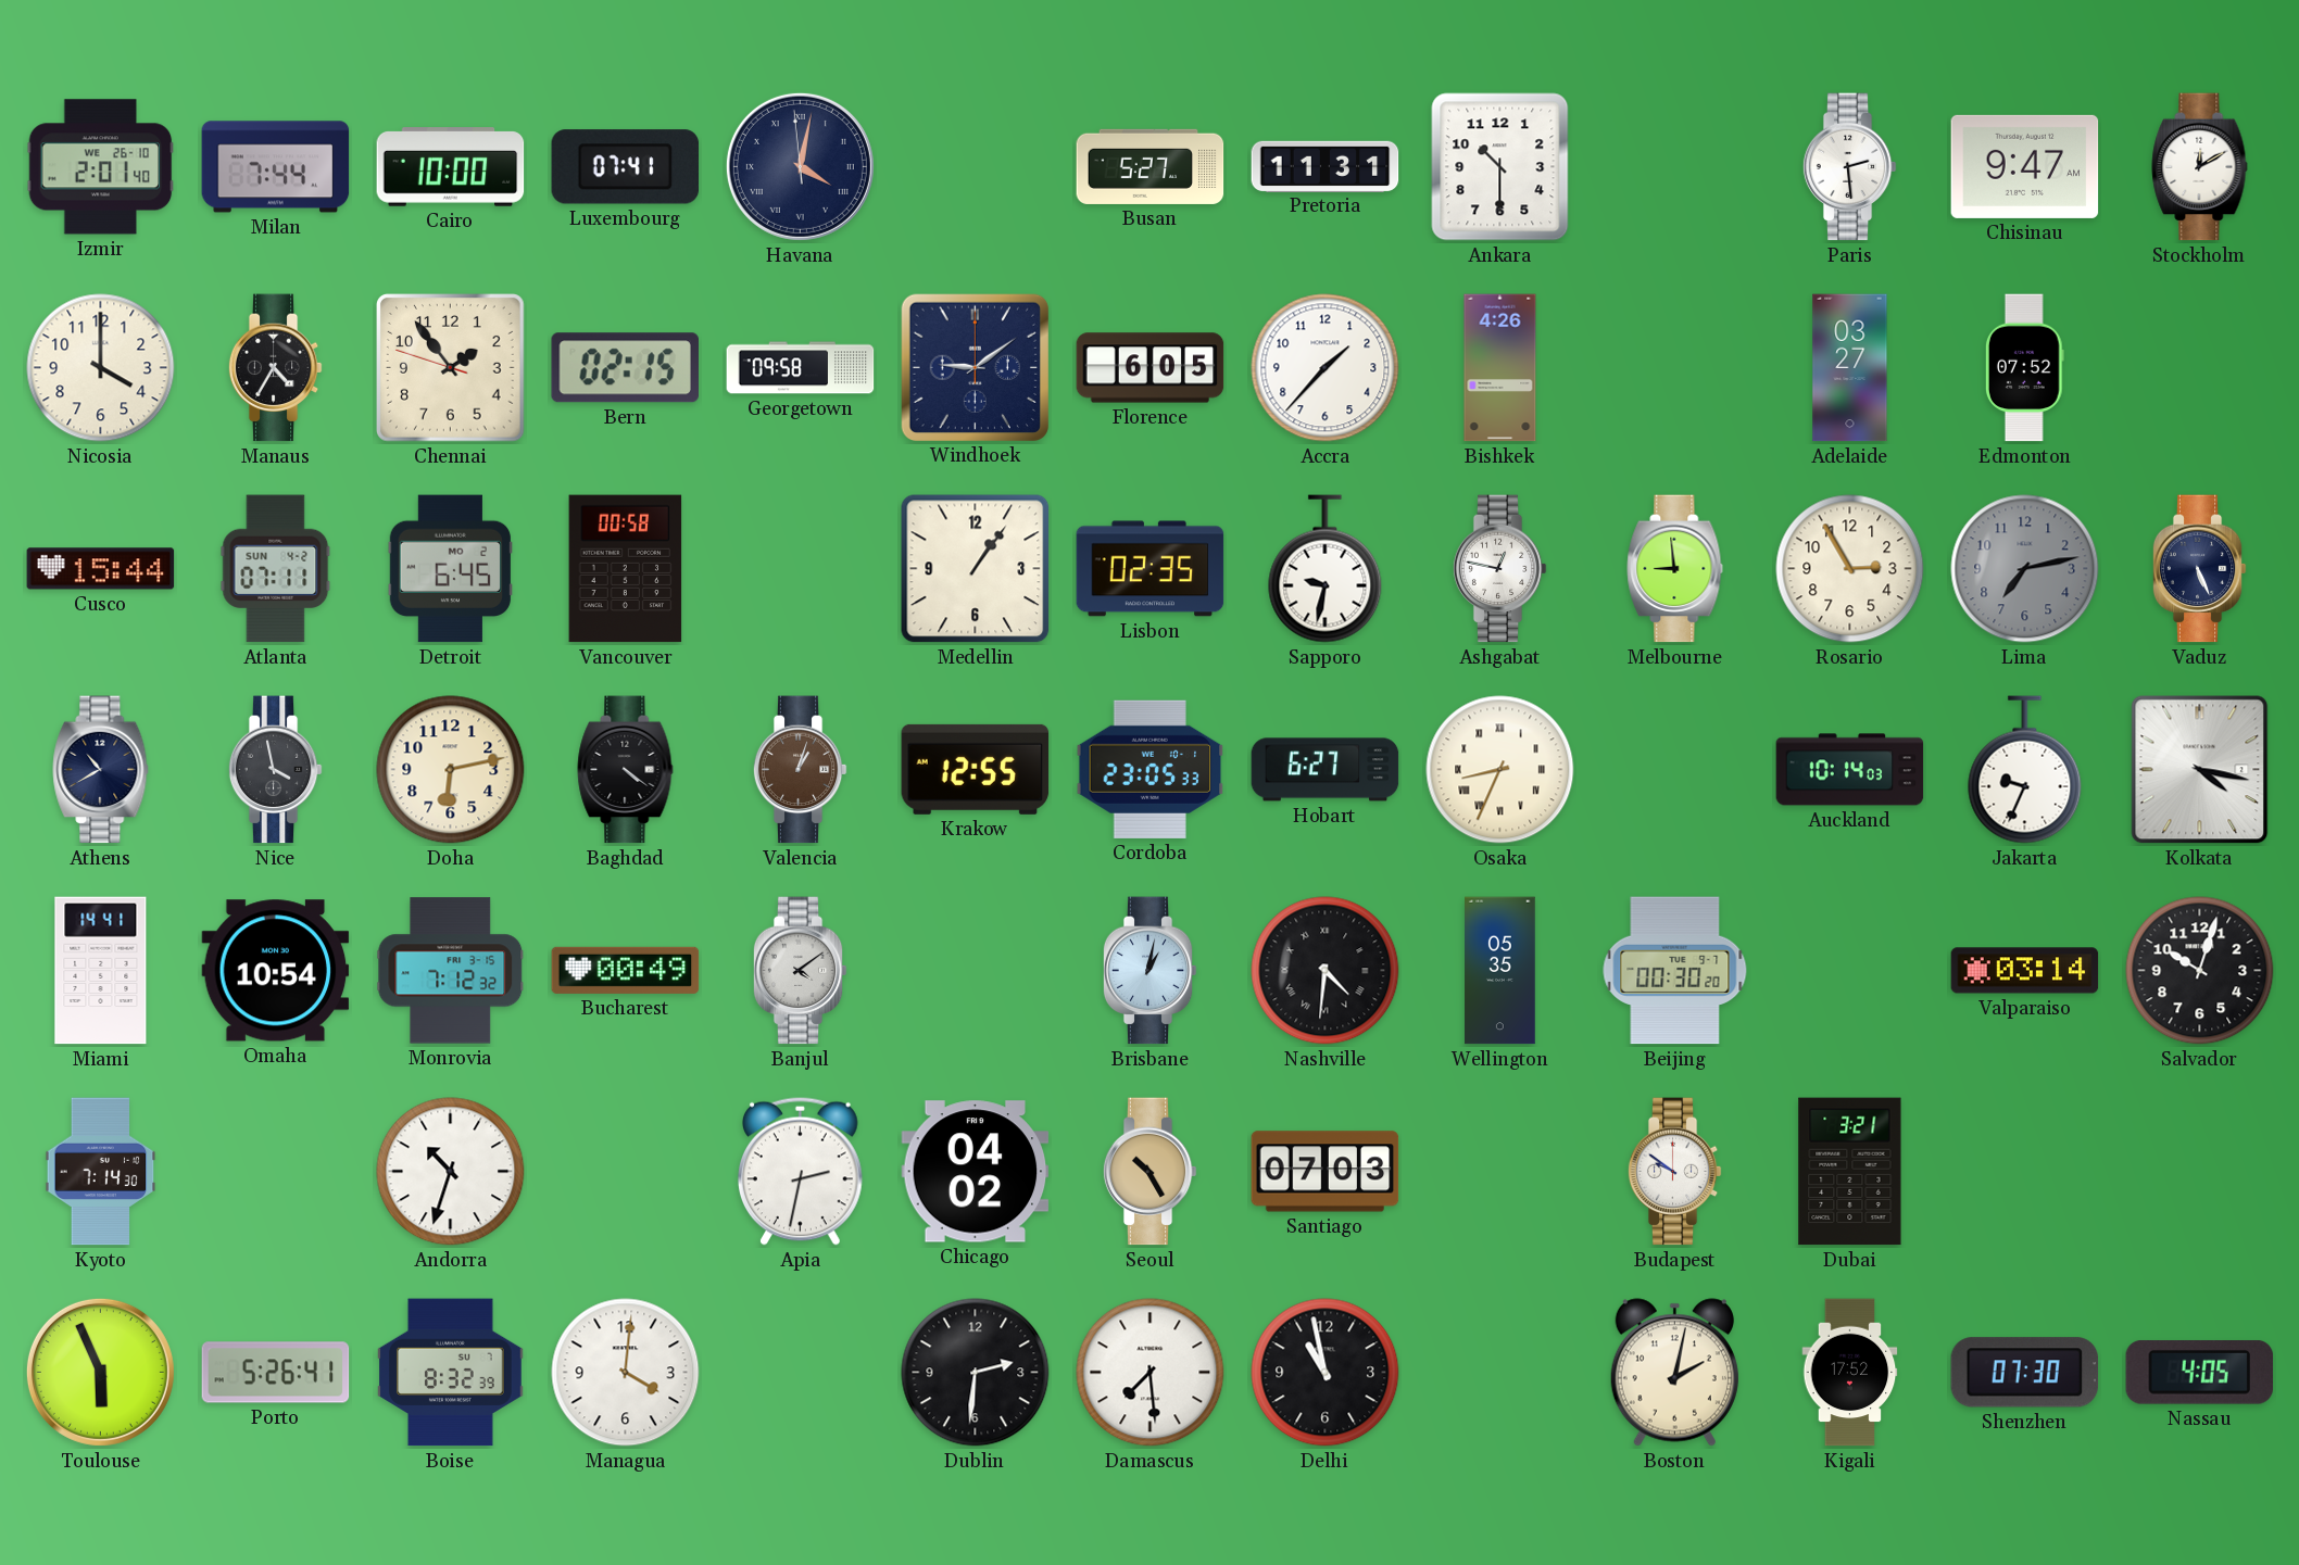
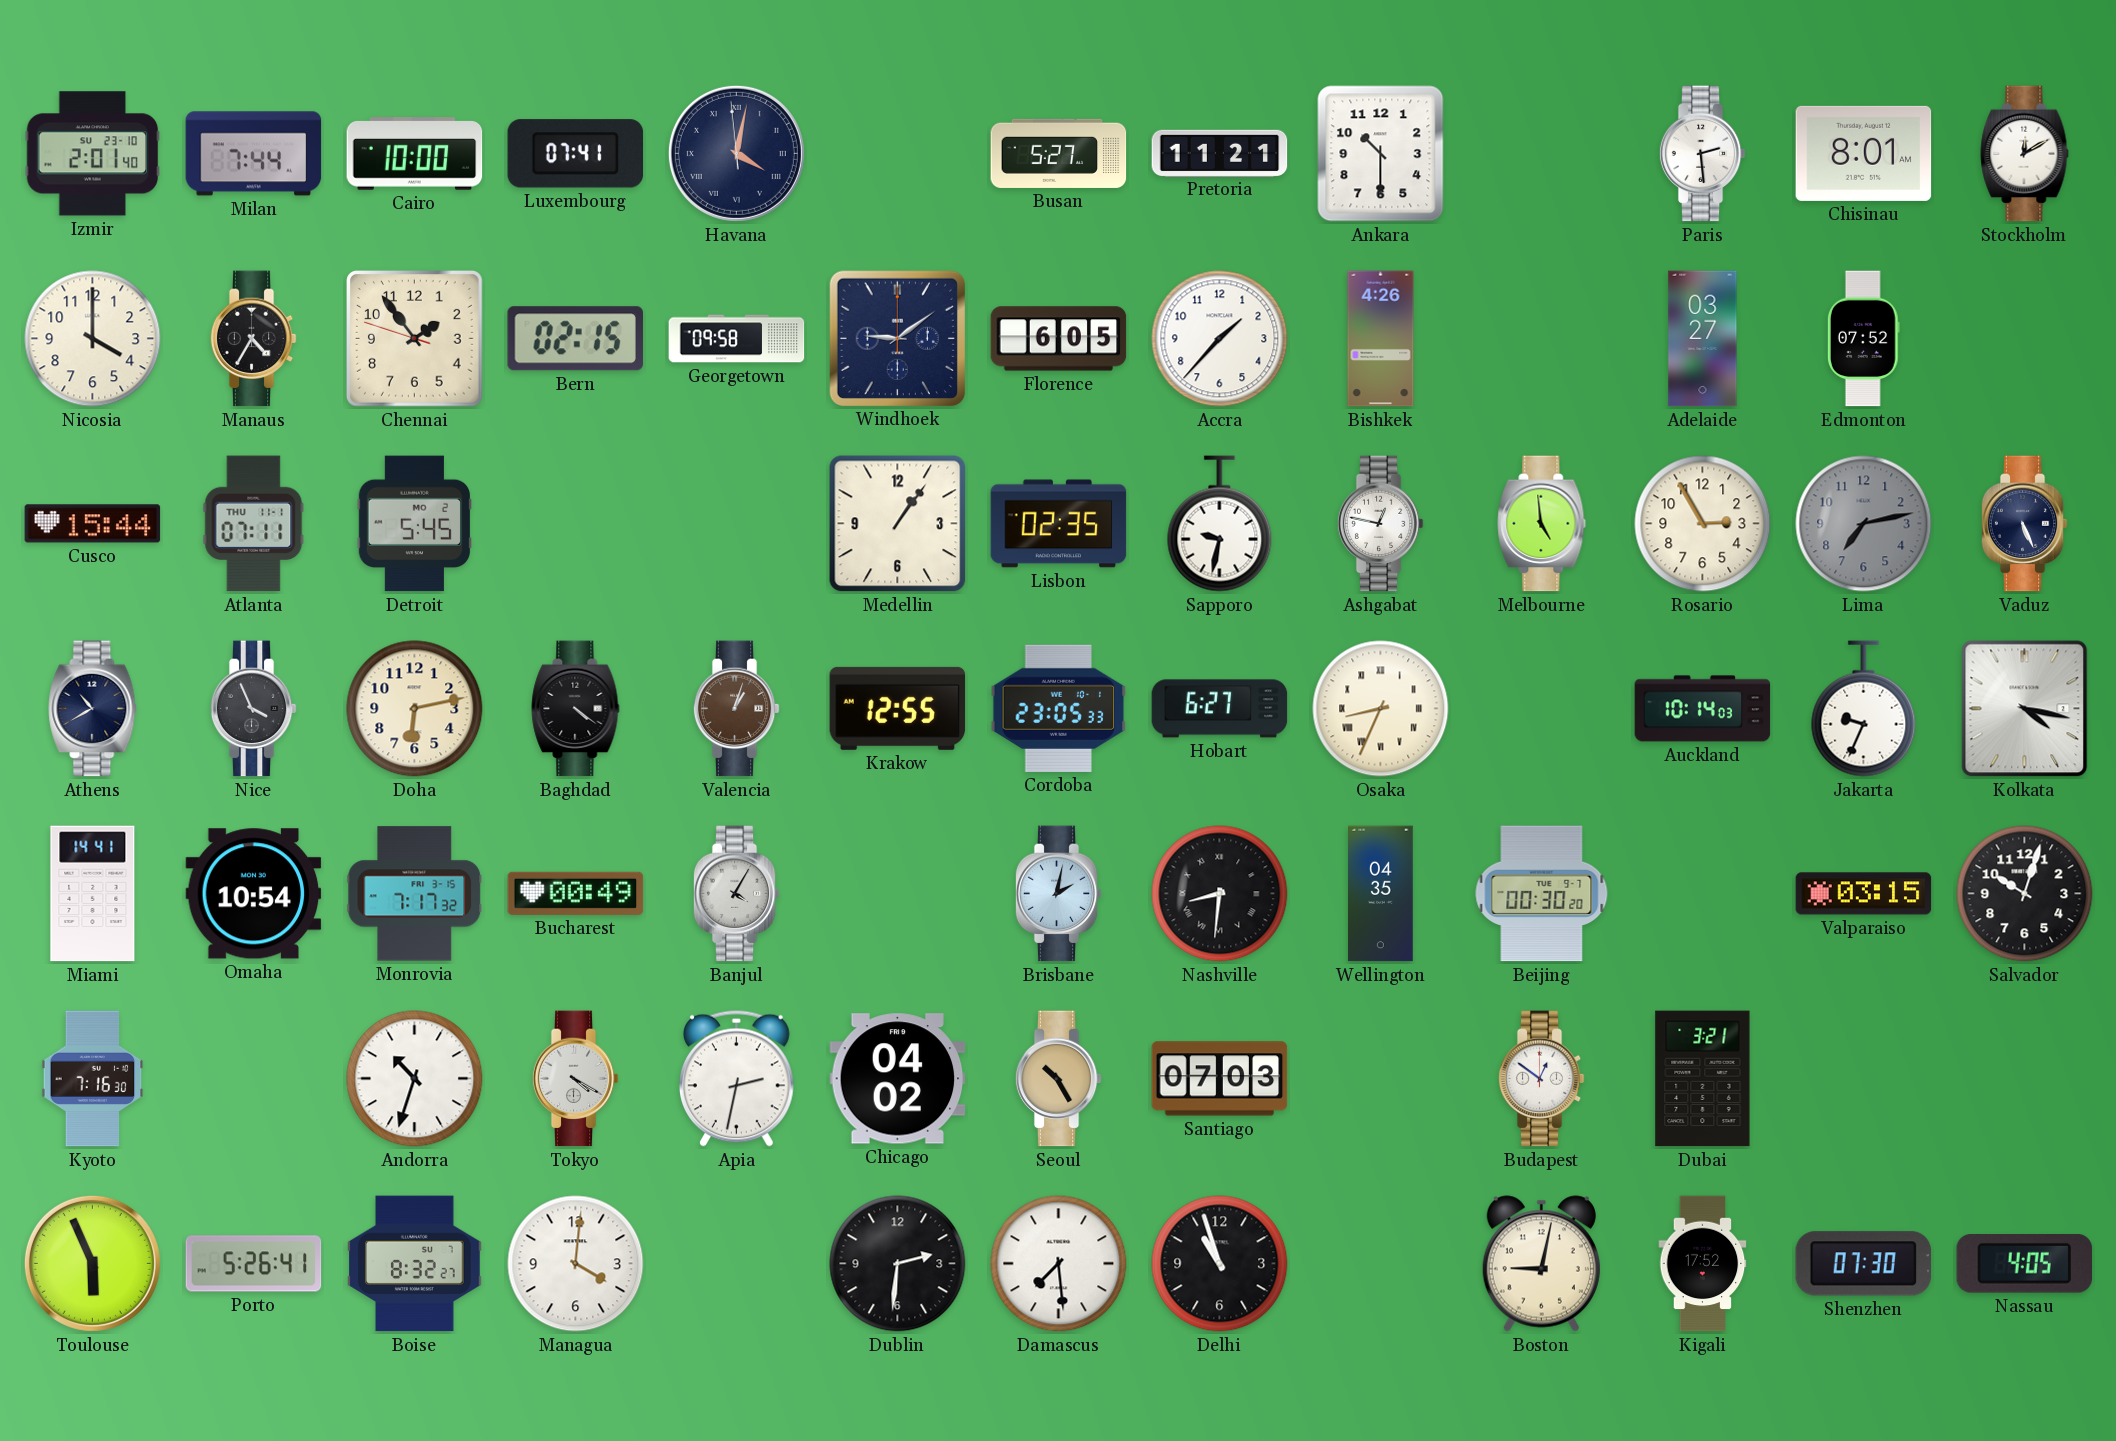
Izmir date: WE 26-10 -> SU 23-10 (93, 154)
Pretoria: 11:31 -> 11:21 (1220, 153)
Chisinau: 9:47 -> 8:01 (1864, 153)
Atlanta date: SUN 4-2 -> THU 11-1 (254, 524)
Detroit: 6:45 -> 5:45 (414, 524)
Vancouver: 00:58 -> none (626, 569)
Melbourne: 8:59 -> 4:59 (1542, 524)
Nice: 3:58 -> 3:56 (253, 709)
Monrovia: 7:12 -> 7:17 (415, 894)
Banjul: 4:09 -> 4:05 (736, 894)
Brisbane: 1:02 -> 2:02 (1058, 894)
Nashville: 4:31 -> 8:31 (1220, 894)
Wellington: 05:35 -> 04:35 (1381, 894)
Valparaiso: 03:14 -> 03:15 (1864, 894)
Kyoto: 7:14 -> 7:16 (93, 1079)
Tokyo: none -> 4:20 (575, 1079)
Budapest: 9:51 -> 12:51 (1541, 1079)
Boise: 8:32:39 -> 8:32:27 (415, 1264)
Delhi: 10:58 -> 10:57 (1220, 1264)
Boston: 2:02 -> 9:02 (1541, 1264)
